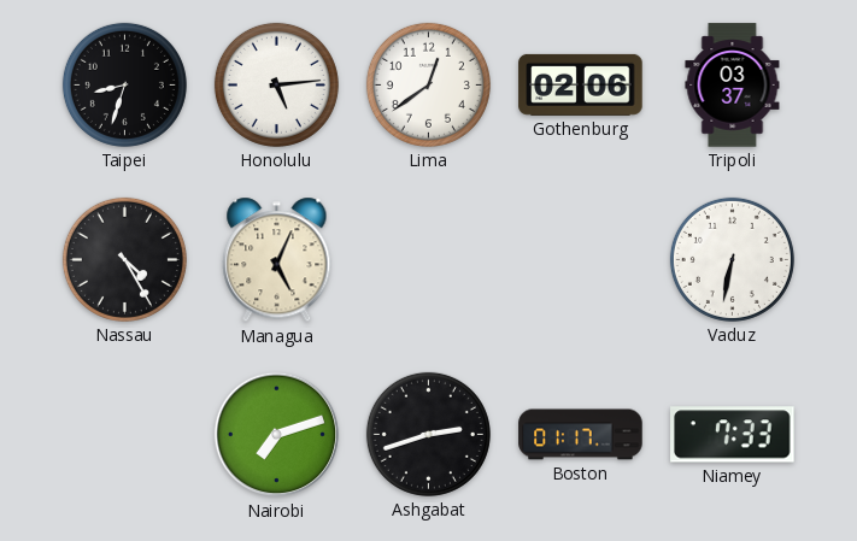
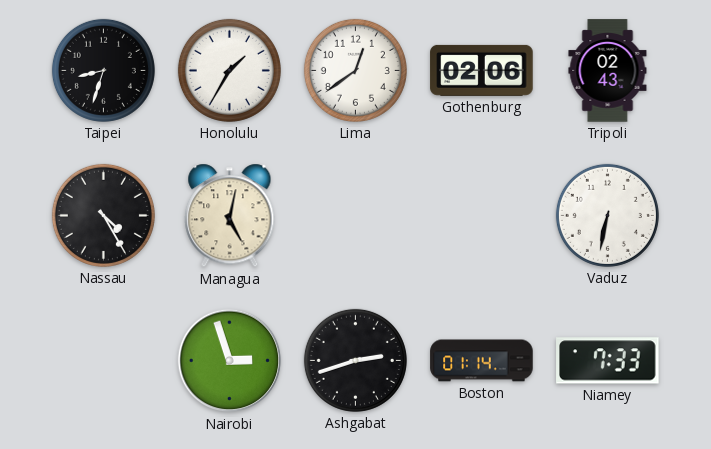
Honolulu: 5:14 -> 1:35 (229, 70)
Tripoli: 03:37 -> 02:43 (608, 71)
Managua: 5:04 -> 5:02 (230, 216)
Nairobi: 7:12 -> 2:57 (230, 361)
Boston: 01:17 -> 01:14 (482, 361)
